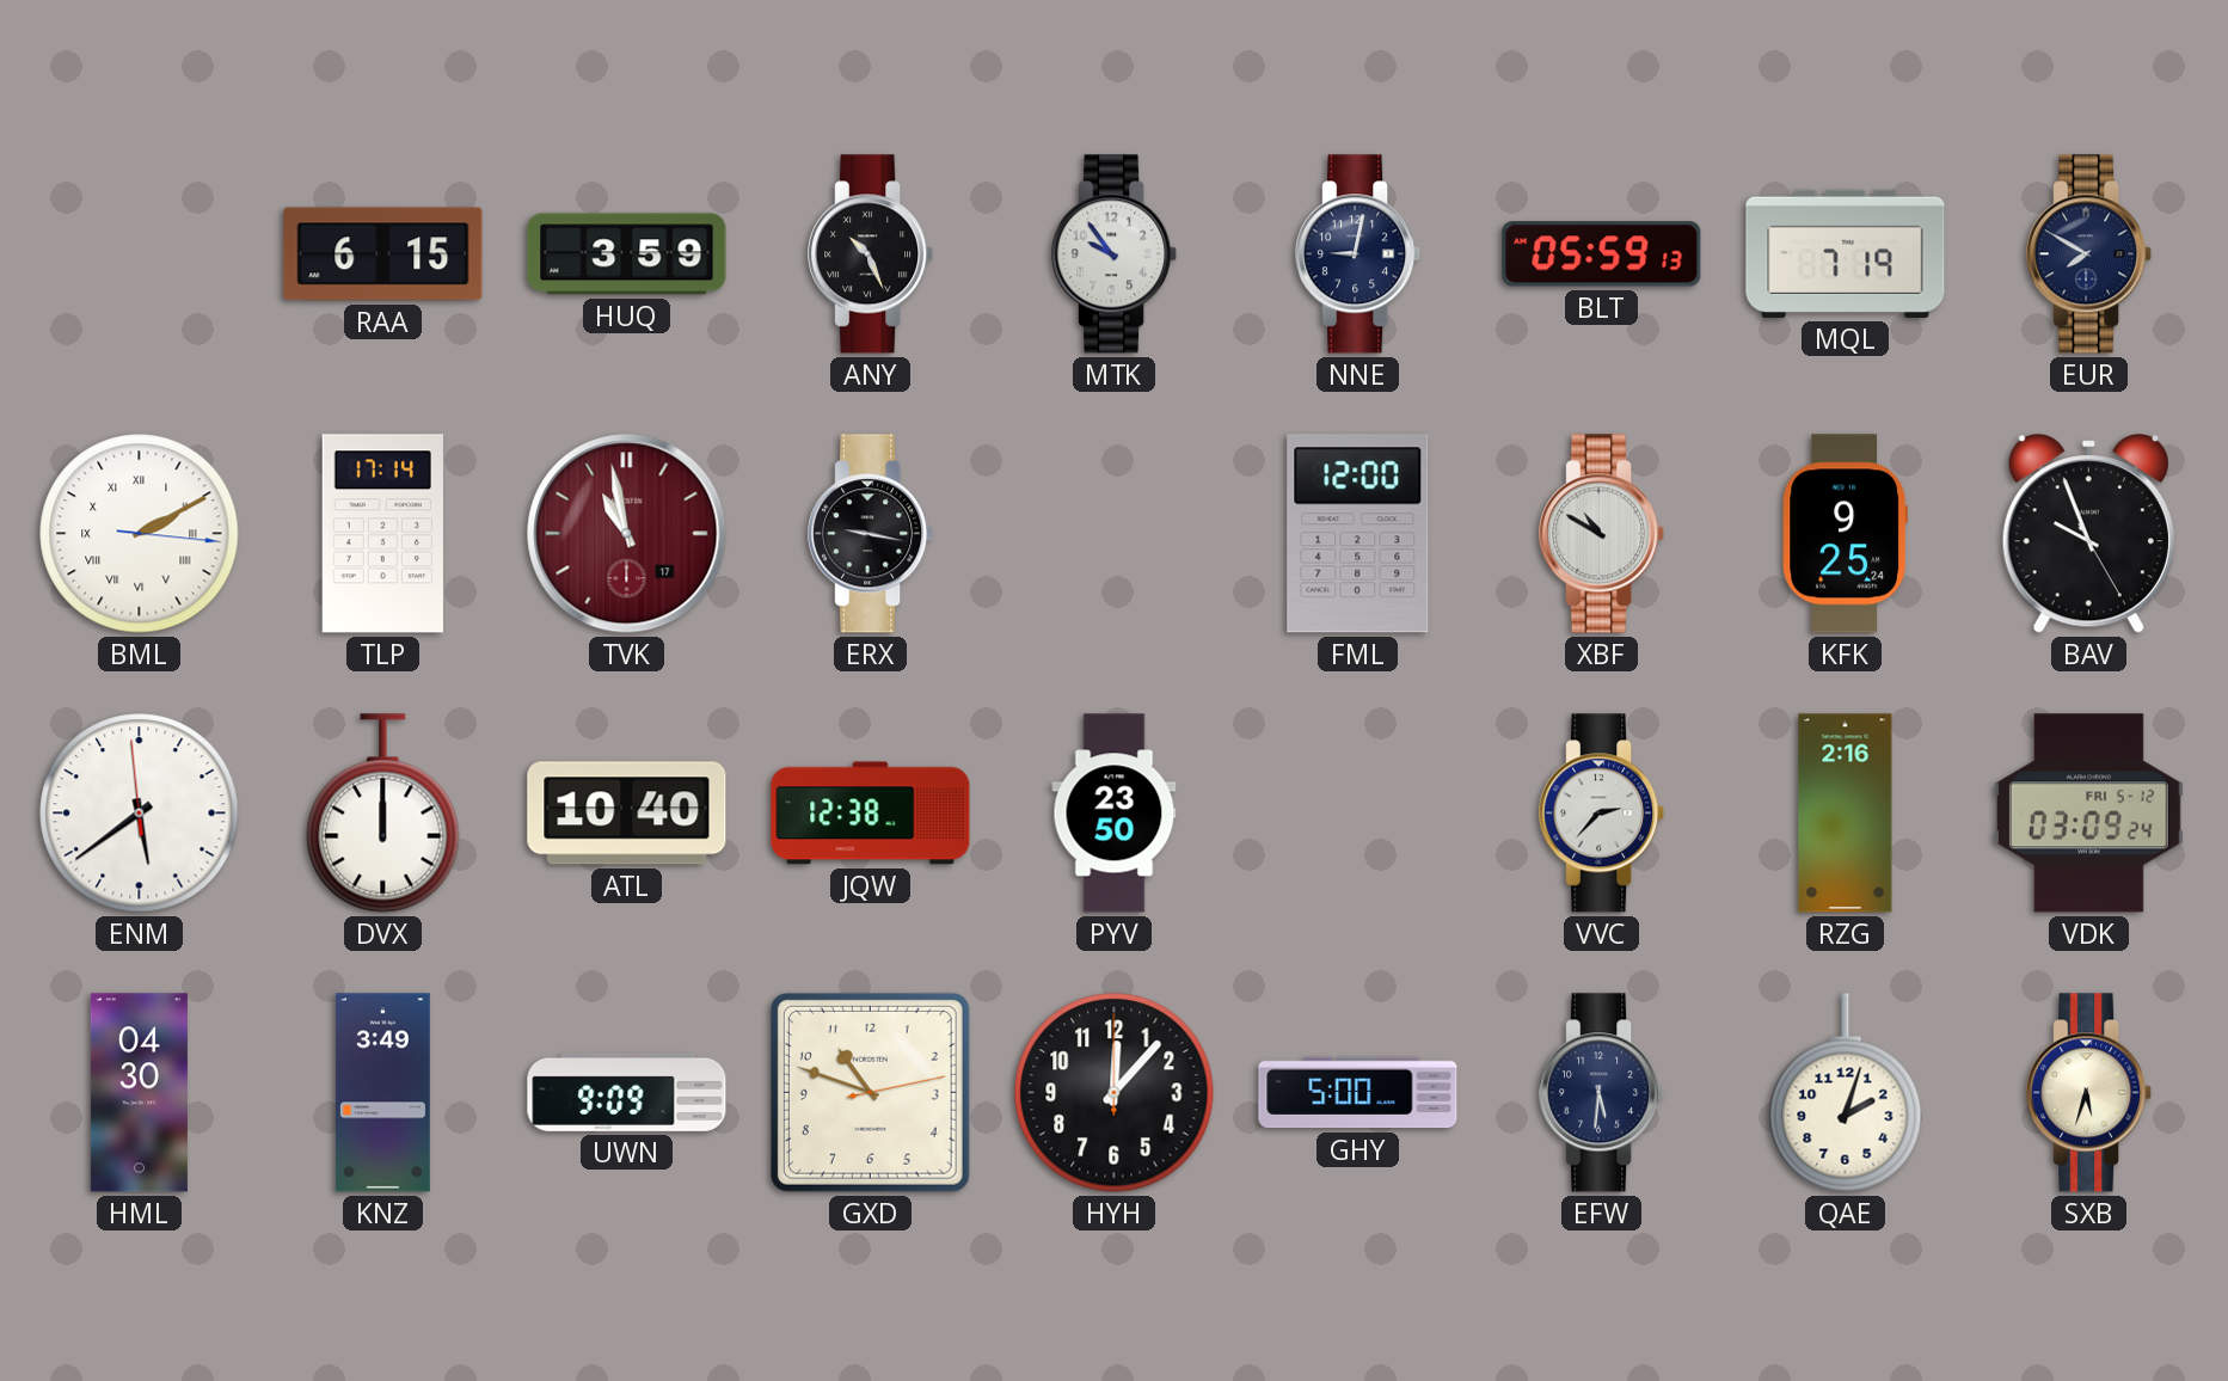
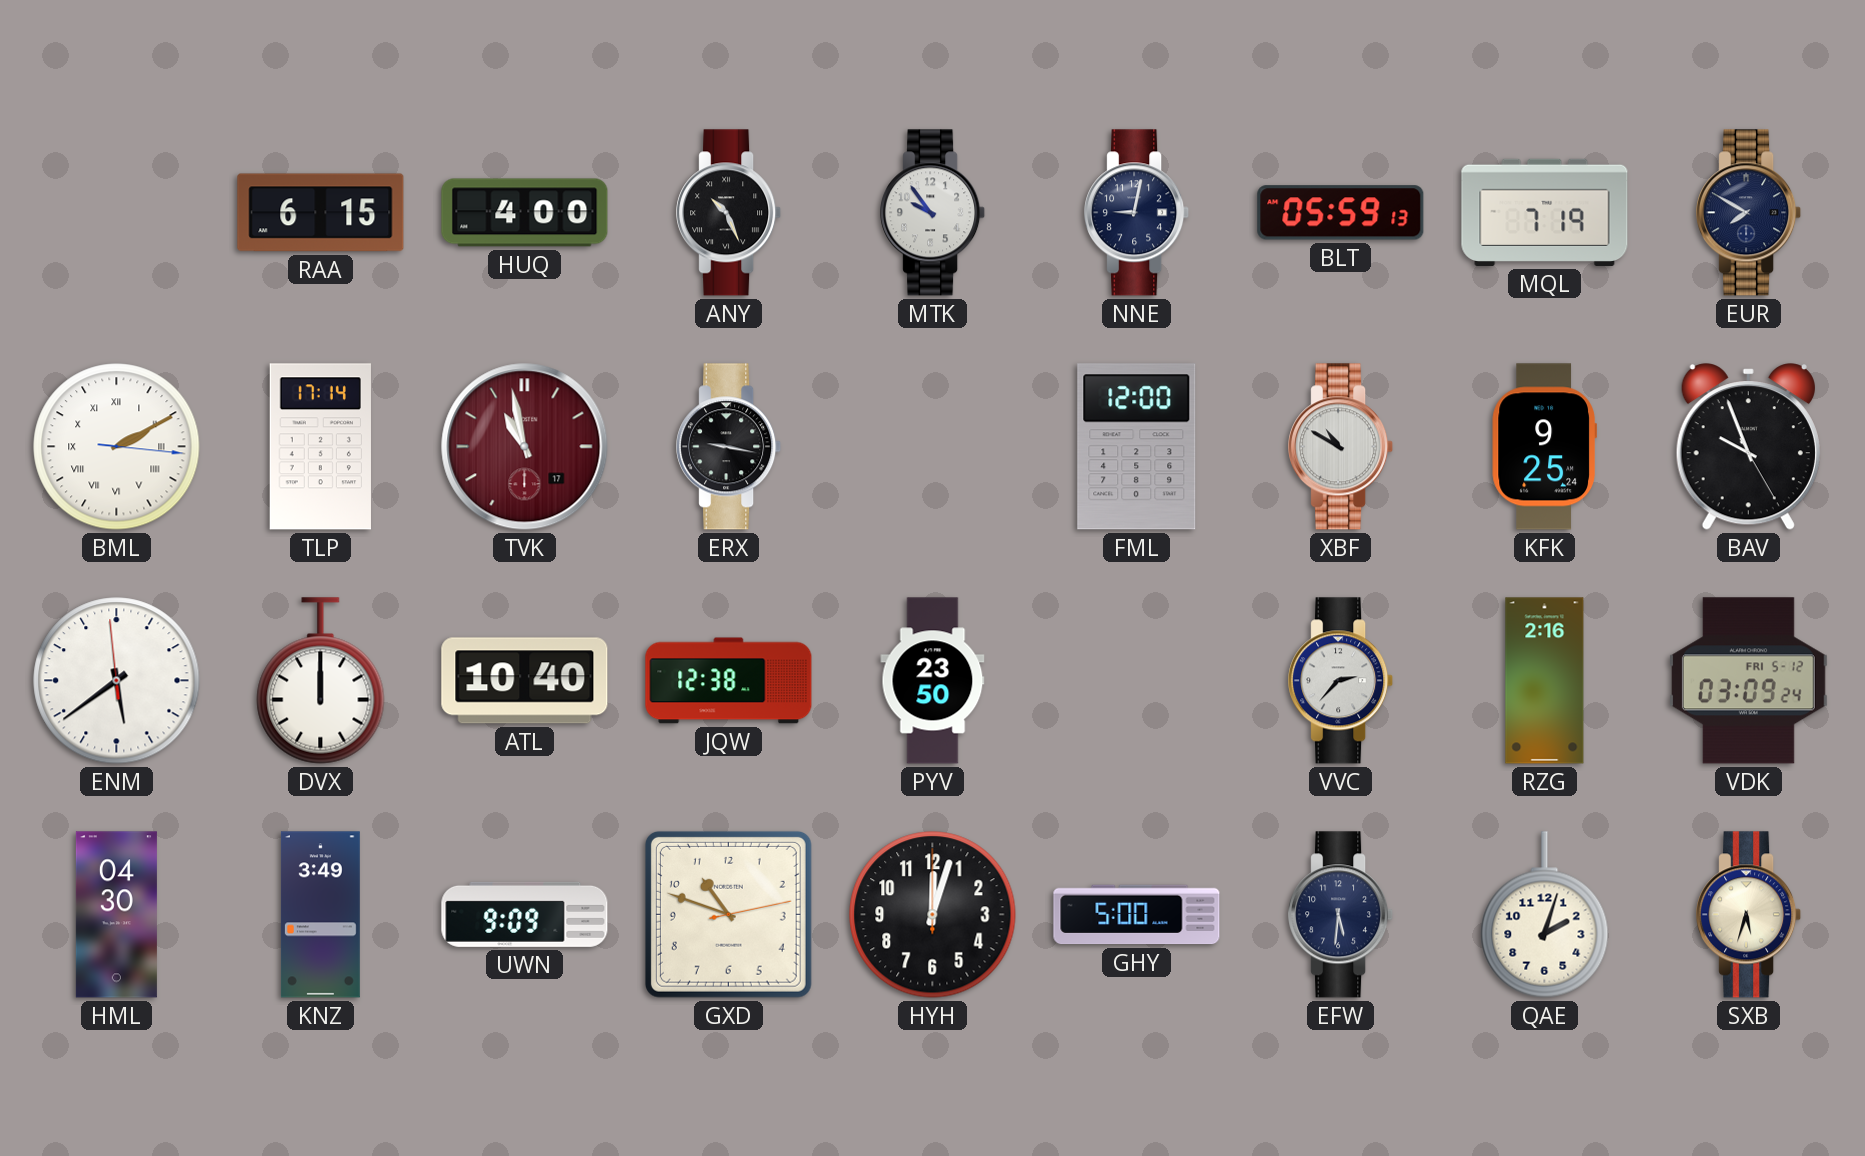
HUQ: 3:59 -> 4:00 (525, 213)
HYH: 12:07 -> 12:03 (933, 915)
